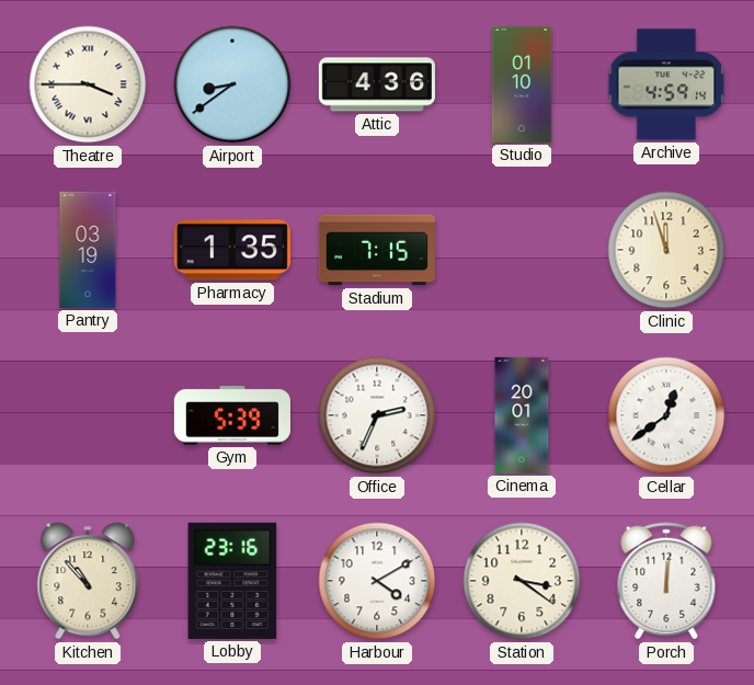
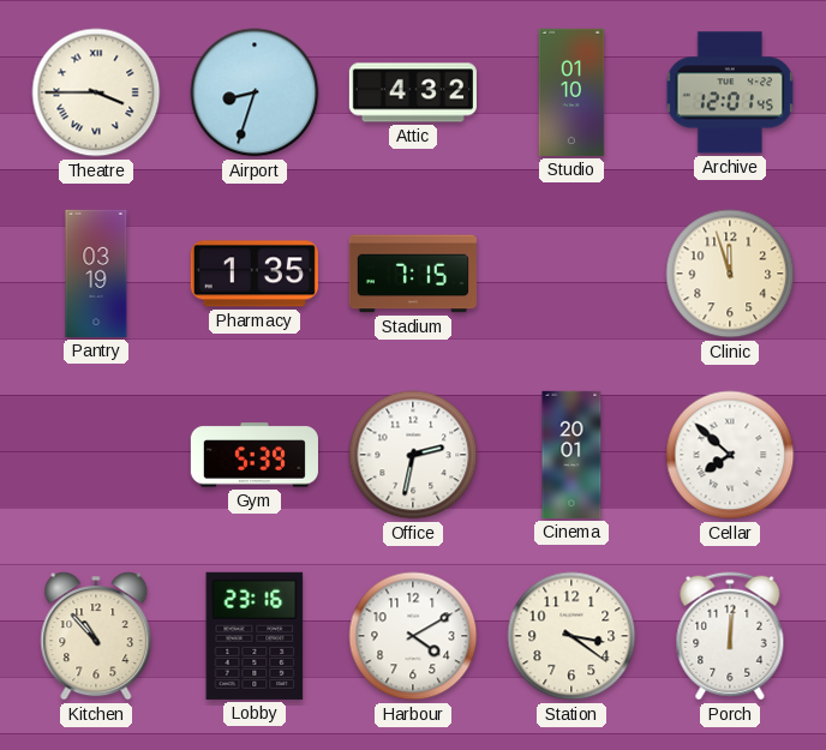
Airport: 8:39 -> 8:33 (255, 92)
Attic: 4:36 -> 4:32 (413, 92)
Archive: 4:59 -> 12:01 (730, 92)
Office: 2:34 -> 2:32 (413, 455)
Cellar: 12:39 -> 7:52 (730, 455)
